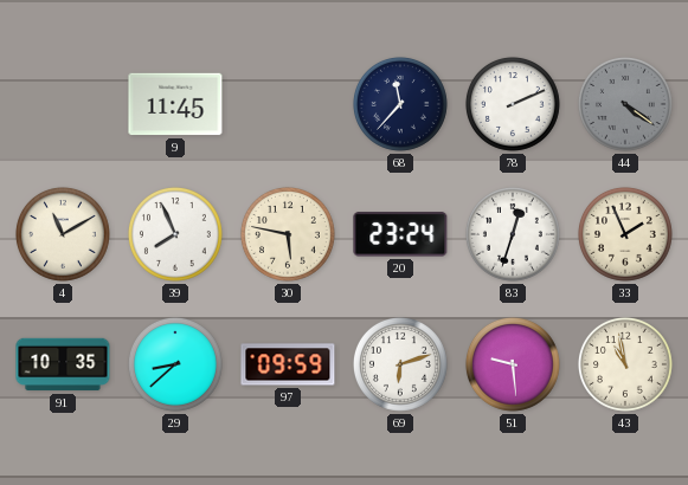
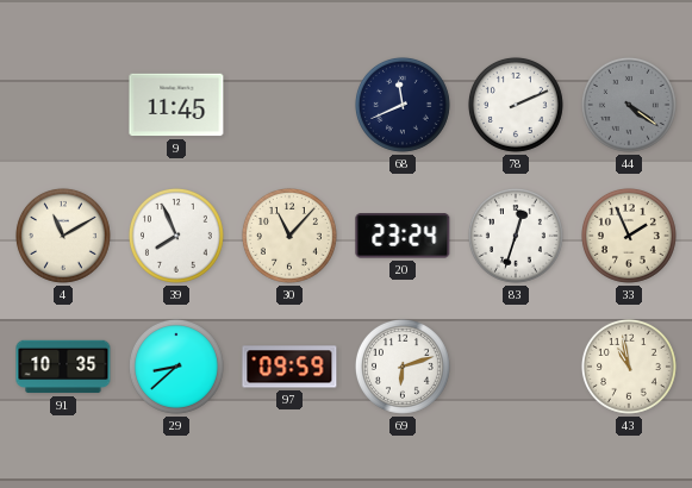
68: 11:37 -> 11:41 (403, 105)
30: 5:47 -> 11:07 (289, 236)
51: 9:29 -> none (513, 364)
